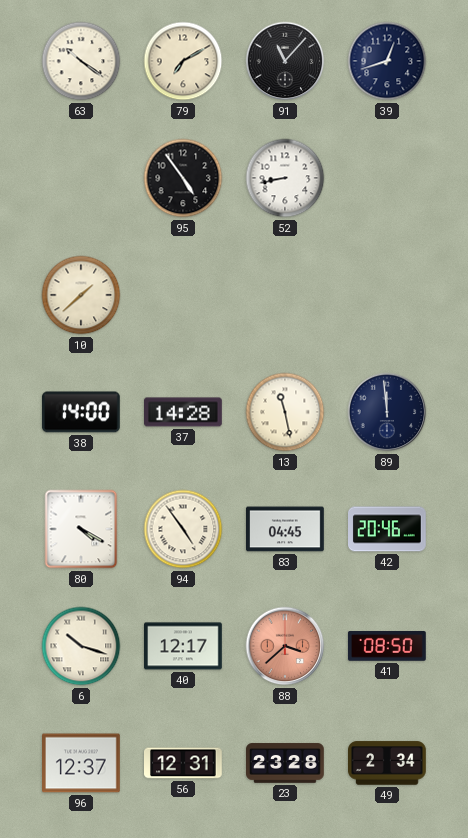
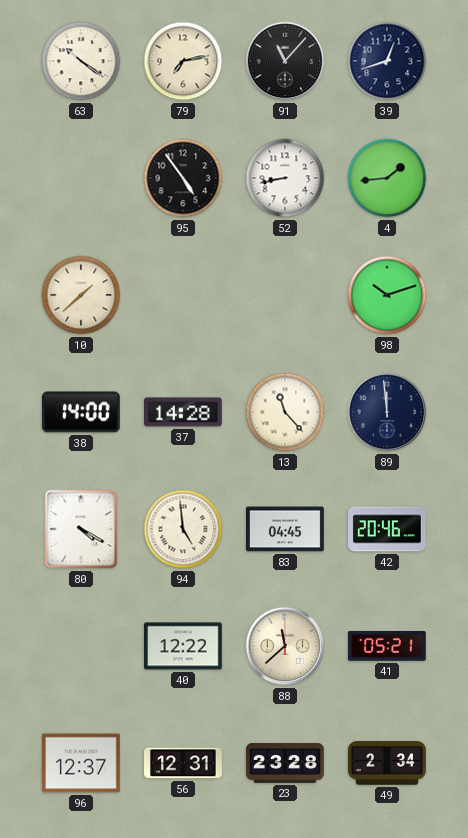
79: 7:10 -> 7:13 (183, 61)
4: none -> 1:44 (387, 178)
98: none -> 10:12 (387, 295)
13: 11:28 -> 11:23 (285, 412)
94: 4:54 -> 4:59 (183, 529)
6: 10:18 -> none (81, 646)
40: 12:17 -> 12:22 (184, 646)
88: 3:38 -> 11:38 (285, 646)
88 dial: salmon -> cream (285, 646)
41: 08:50 -> 05:21 (387, 647)
